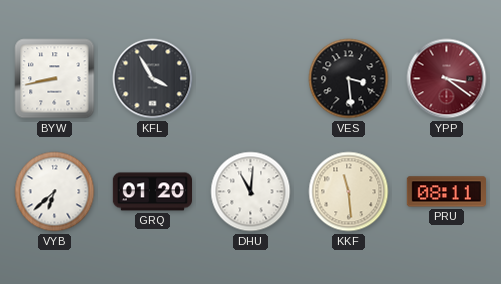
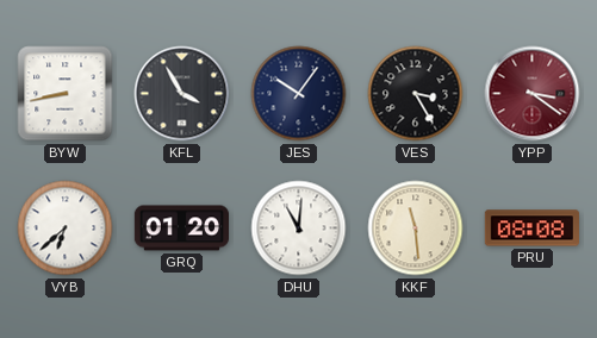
JES: none -> 10:06 (299, 94)
VES: 3:29 -> 3:25 (416, 94)
PRU: 08:11 -> 08:08 (531, 229)
